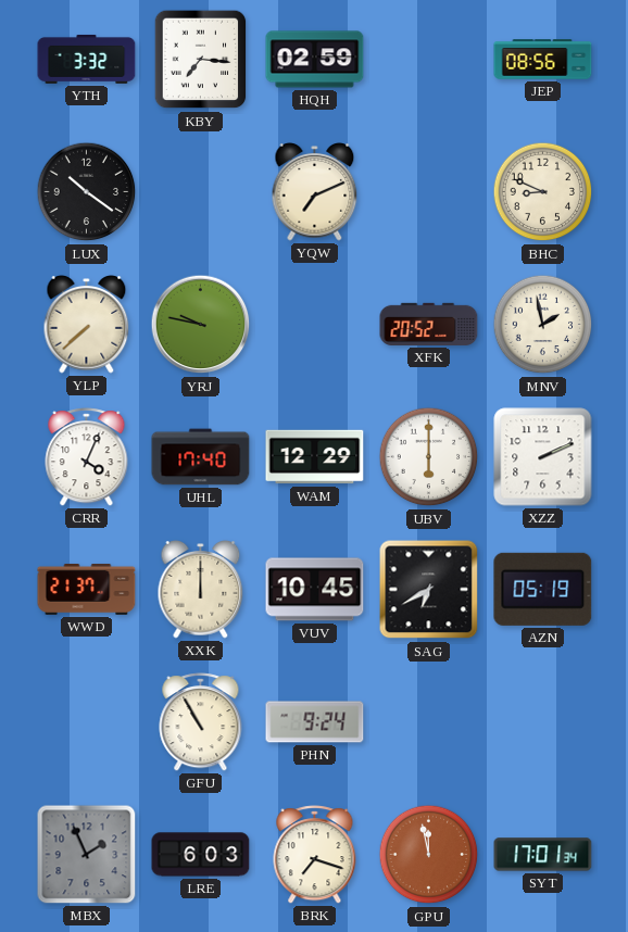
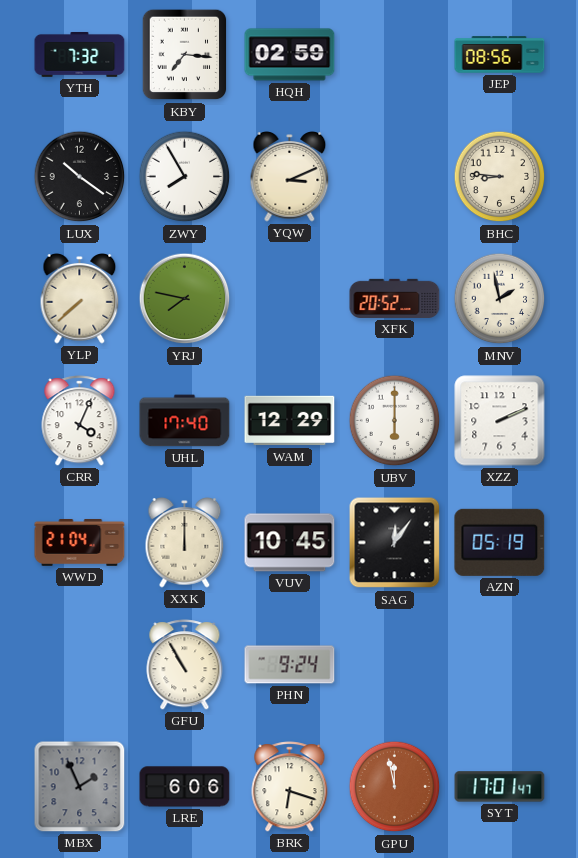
YTH: 3:32 -> 7:32 (80, 54)
ZWY: none -> 7:55 (185, 177)
YQW: 7:11 -> 3:11 (290, 177)
BHC: 8:49 -> 8:46 (500, 177)
YRJ: 9:47 -> 7:47 (185, 299)
WWD: 21:37 -> 21:04 (80, 542)
SAG: 6:40 -> 12:06 (395, 543)
LRE: 6:03 -> 6:06 (185, 787)
BRK: 7:18 -> 6:18 (290, 787)
SYT: 17:01:34 -> 17:01:47 (500, 787)
